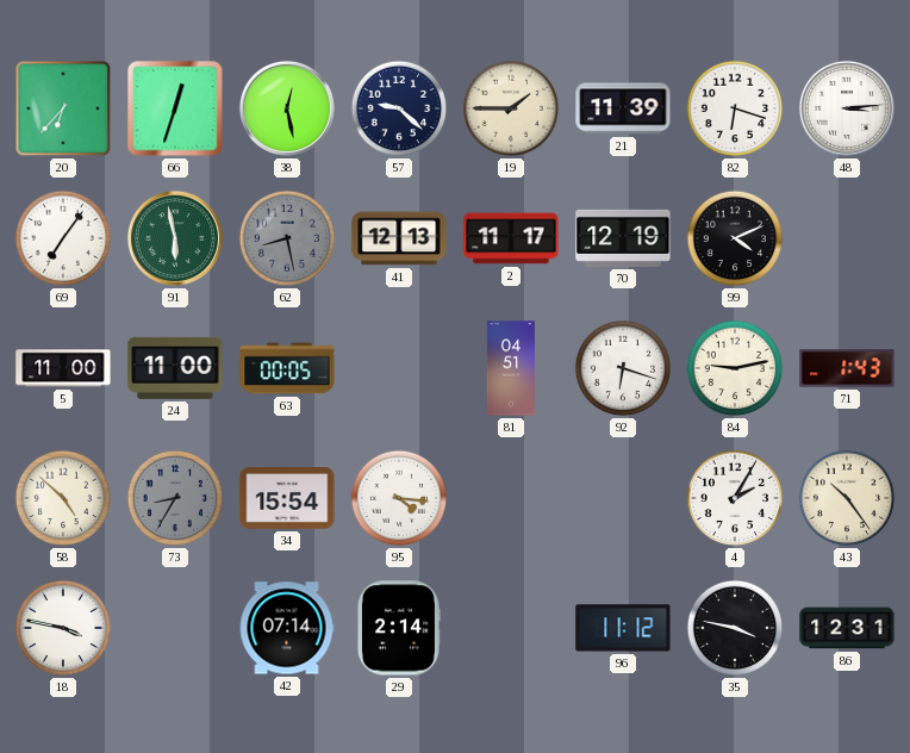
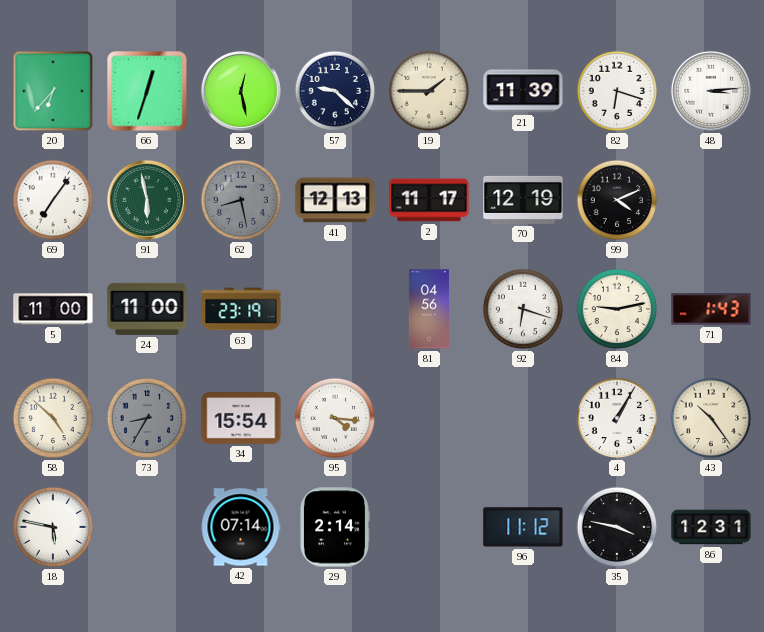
63: 00:05 -> 23:19 (241, 309)
81: 04:51 -> 04:56 (429, 309)
4: 2:05 -> 1:05 (617, 418)
18: 3:47 -> 5:47 (53, 527)
